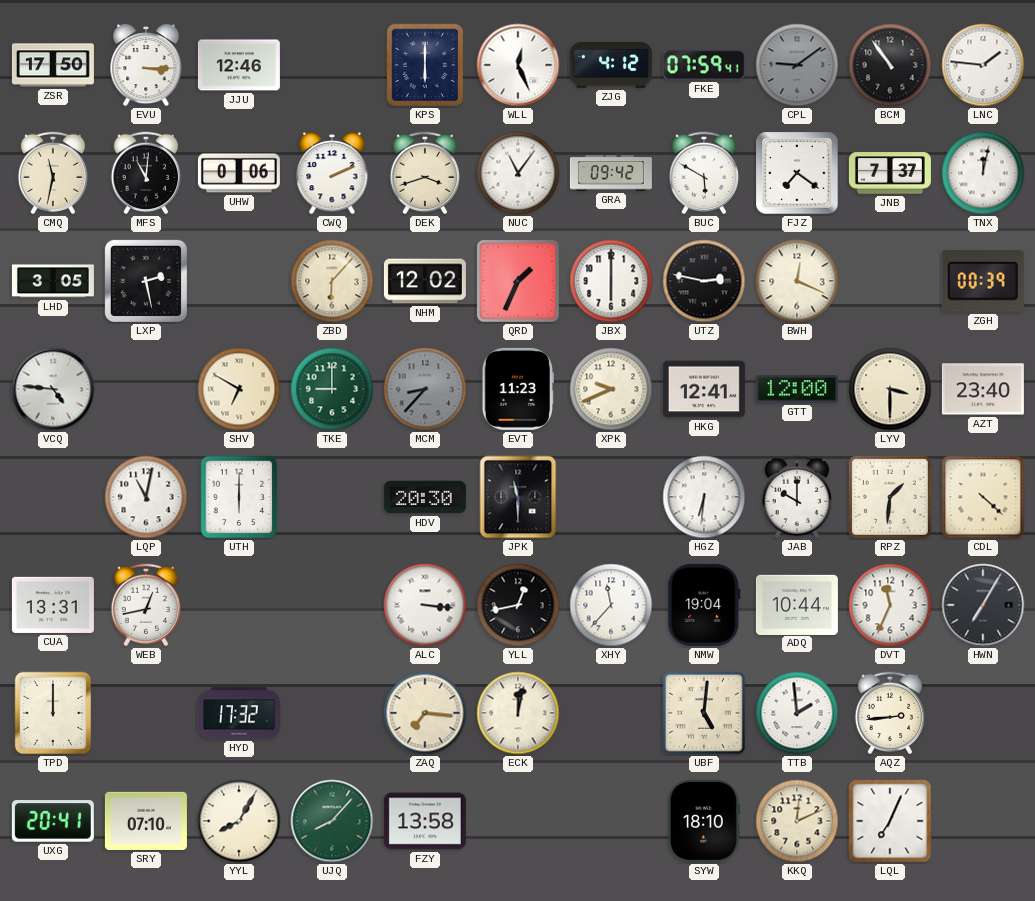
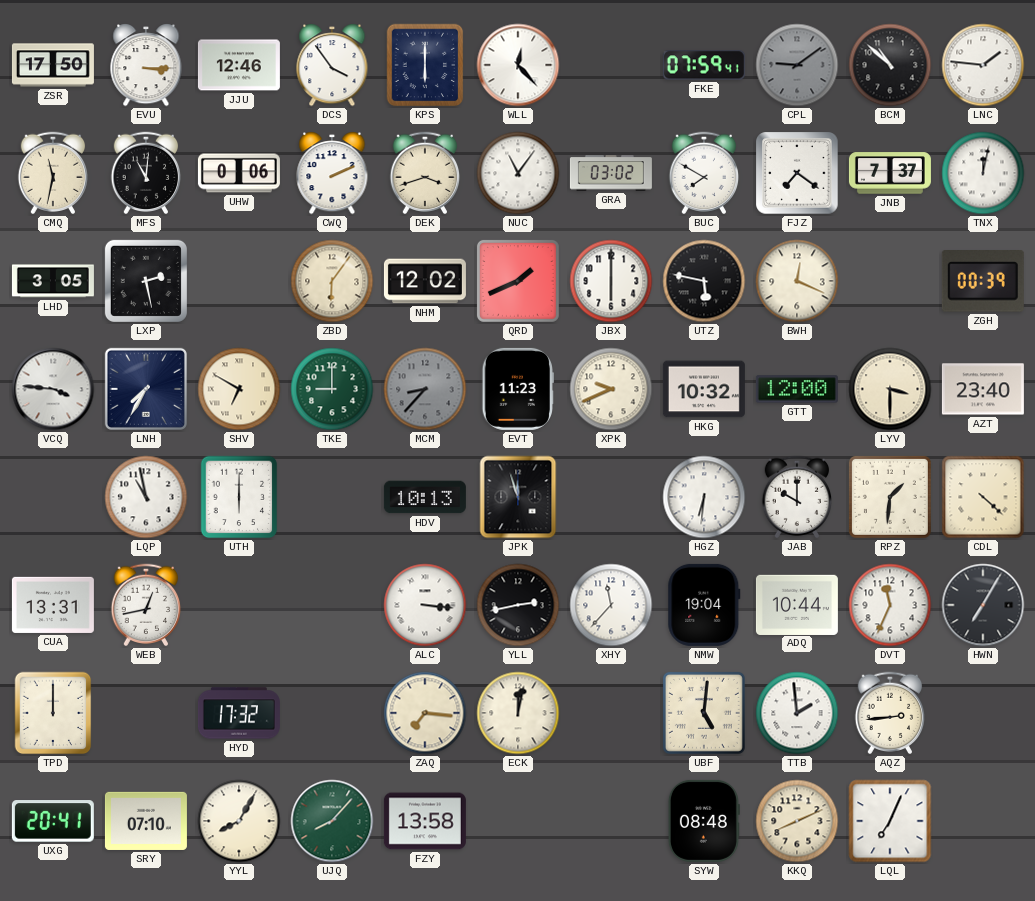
DCS: none -> 3:54 (332, 65)
WLL: 12:26 -> 12:23 (518, 65)
ZJG: 4:12 -> none (611, 66)
BCM: 10:54 -> 10:52 (890, 65)
GRA: 09:42 -> 03:02 (611, 173)
BUC: 5:50 -> 7:50 (704, 173)
ZBD: 6:07 -> 6:06 (332, 281)
QRD: 1:34 -> 1:41 (518, 281)
UTZ: 2:47 -> 5:47 (704, 281)
VCQ: 4:46 -> 3:46 (53, 389)
LNH: none -> 7:35 (146, 389)
HKG: 12:41 -> 10:32 (704, 389)
LQP: 11:02 -> 10:58 (146, 497)
HDV: 20:30 -> 10:13 (425, 497)
JPK: 11:30 -> 11:57 (518, 497)
YLL: 12:43 -> 2:43 (518, 605)
SYW: 18:10 -> 08:48 (704, 821)
KKQ: 12:11 -> 8:11 (797, 821)
